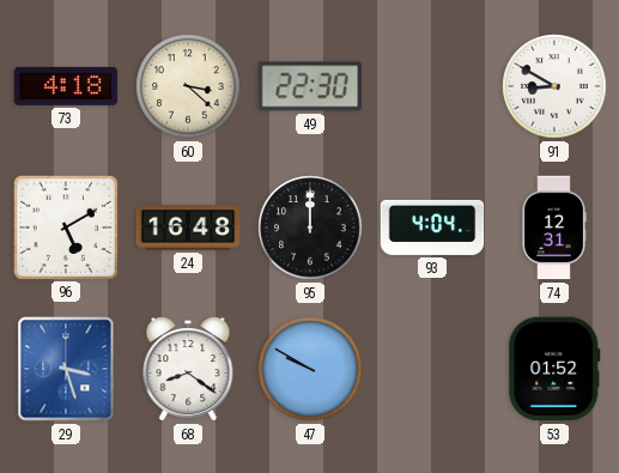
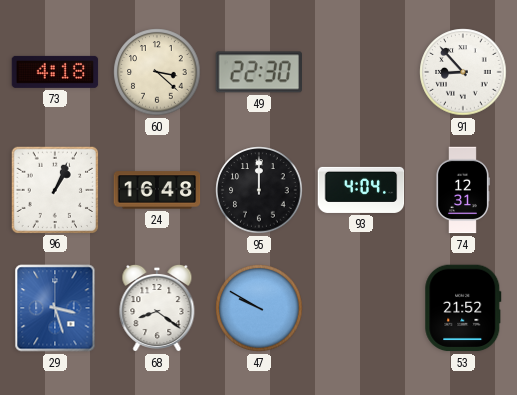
91: 8:50 -> 8:53 (463, 72)
96: 5:10 -> 1:04 (54, 189)
53: 01:52 -> 21:52 (463, 308)
